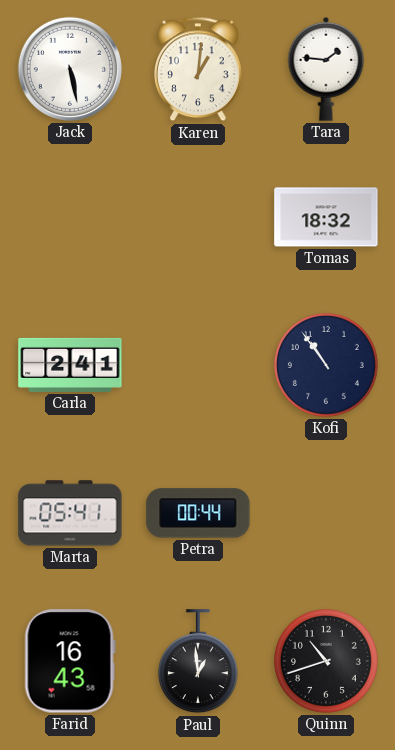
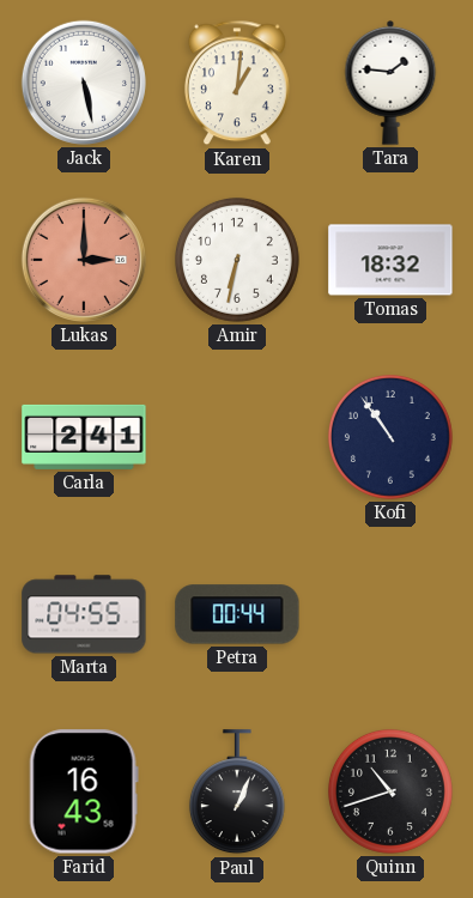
Lukas: none -> 3:00 (84, 260)
Amir: none -> 6:32 (237, 260)
Marta: 05:41 -> 04:55 (84, 614)
Paul: 12:59 -> 1:04 (237, 793)
